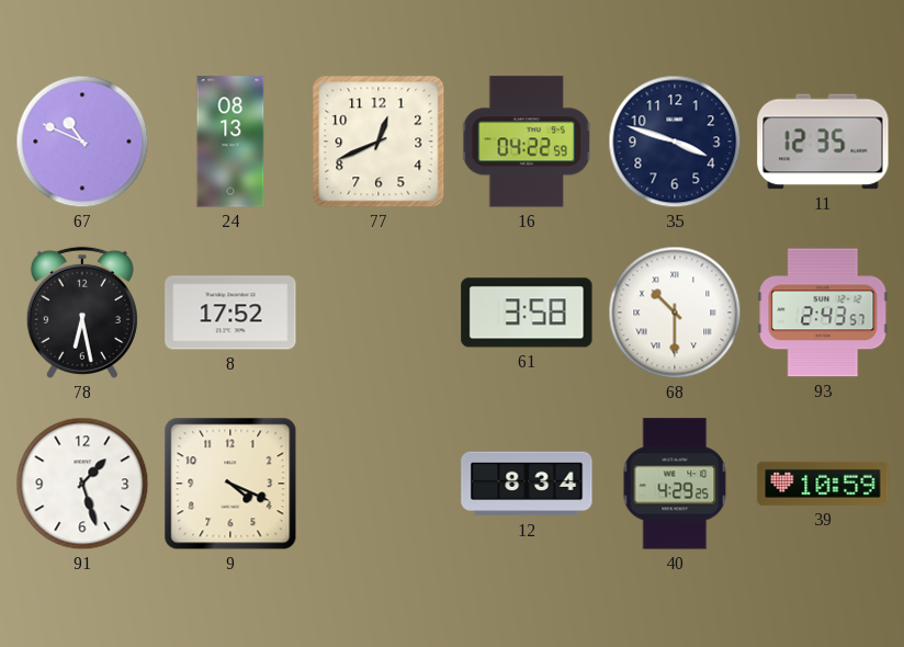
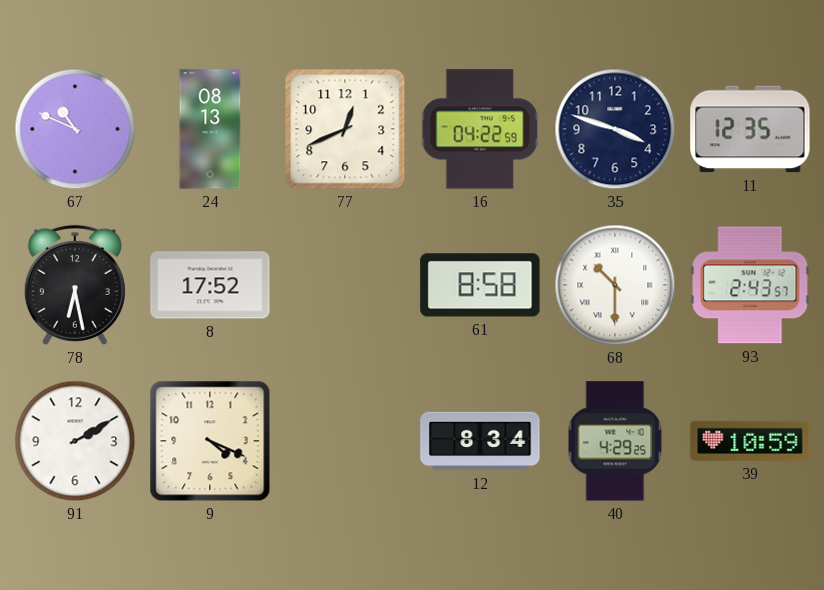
61: 3:58 -> 8:58 (480, 285)
91: 1:27 -> 2:10 (75, 441)
